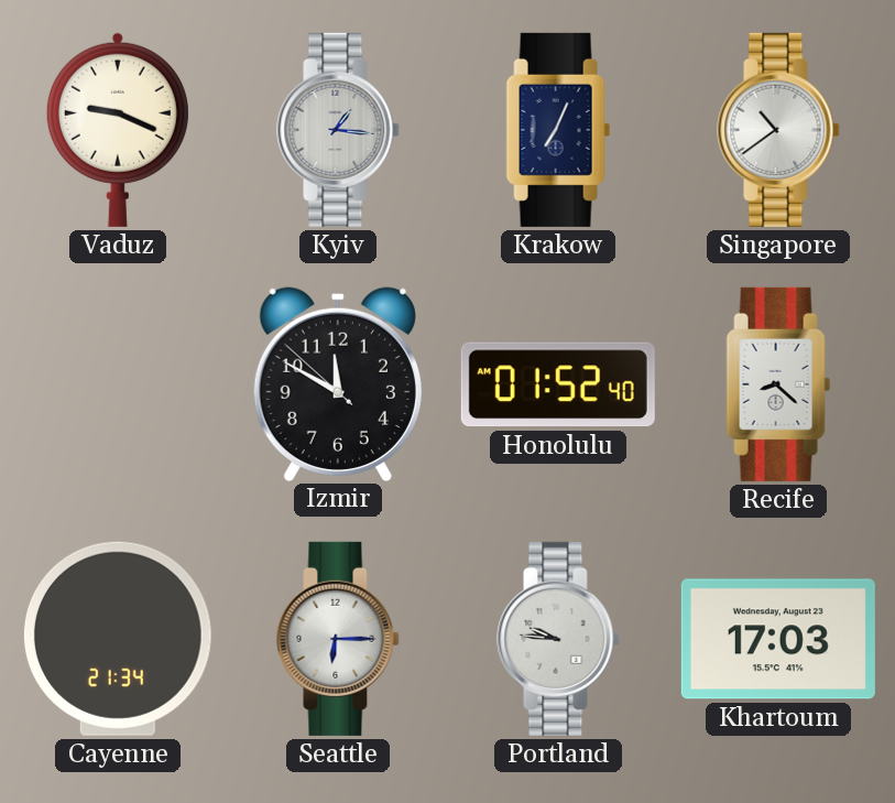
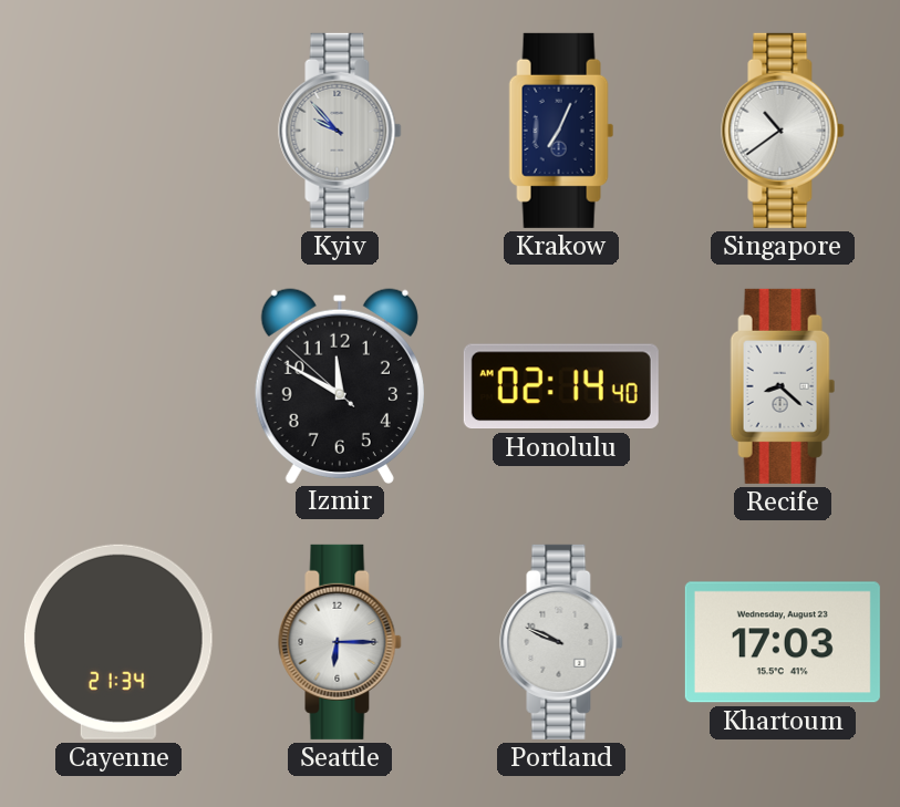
Vaduz: 9:19 -> none (118, 130)
Kyiv: 1:16 -> 9:53 (340, 131)
Honolulu: 01:52 -> 02:14 (561, 386)
Portland: 9:46 -> 9:49 (561, 642)
